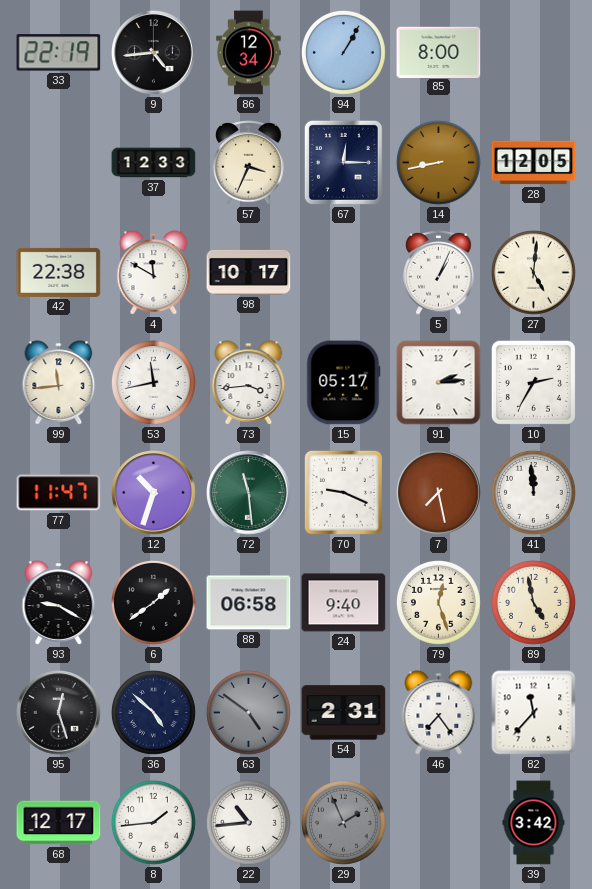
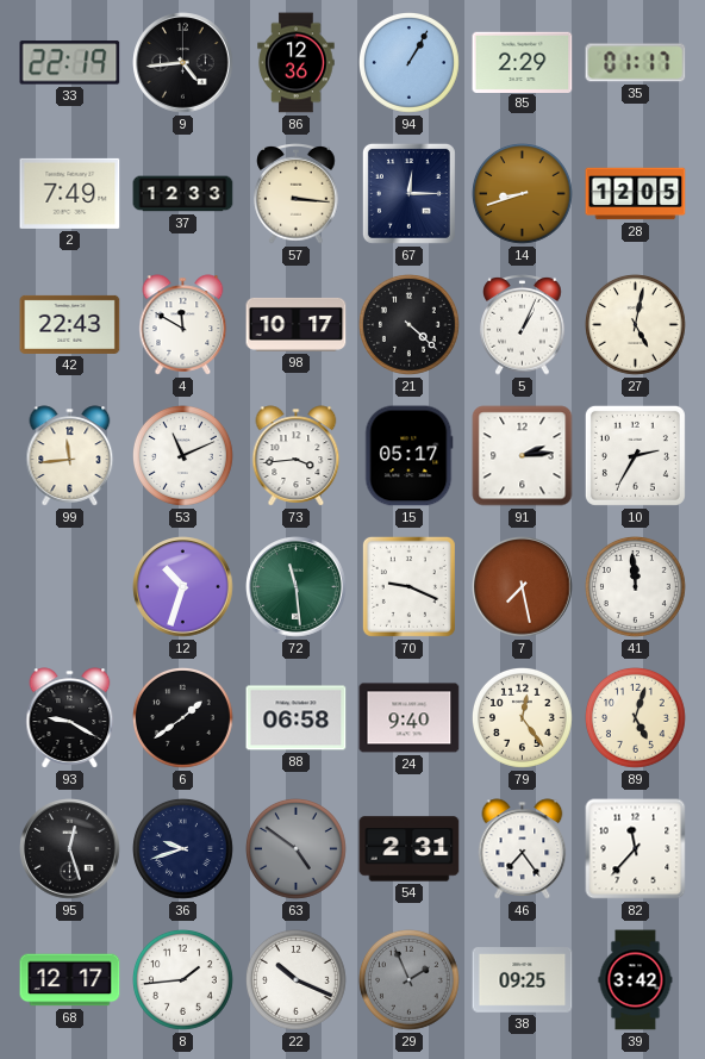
86: 12:34 -> 12:36 (297, 63)
85: 8:00 -> 2:29 (523, 62)
35: none -> 01:17 (636, 63)
2: none -> 7:49 (70, 193)
57: 3:34 -> 3:16 (297, 194)
14: 8:43 -> 8:42 (523, 194)
42: 22:38 -> 22:43 (70, 324)
21: none -> 4:22 (410, 325)
27: 5:01 -> 5:02 (636, 325)
53: 11:43 -> 11:11 (183, 456)
77: 11:47 -> none (59, 493)
79: 12:27 -> 12:24 (523, 718)
89: 4:58 -> 5:03 (636, 718)
36: 4:52 -> 9:42 (183, 849)
22: 10:44 -> 10:19 (297, 980)
38: none -> 09:25 (523, 980)
